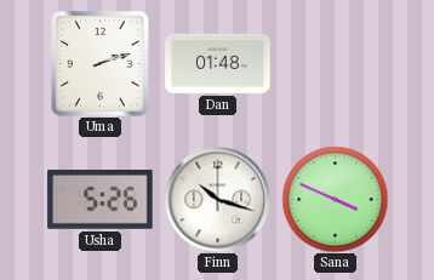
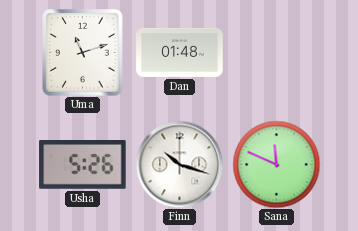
Uma: 2:12 -> 11:12 (83, 53)
Sana: 3:49 -> 11:49 (276, 164)
